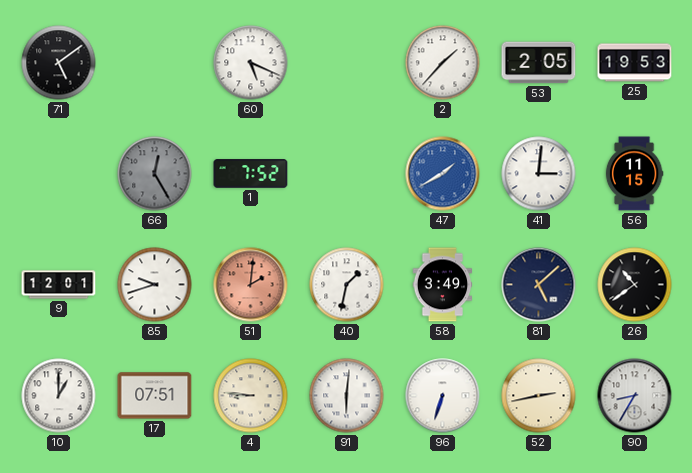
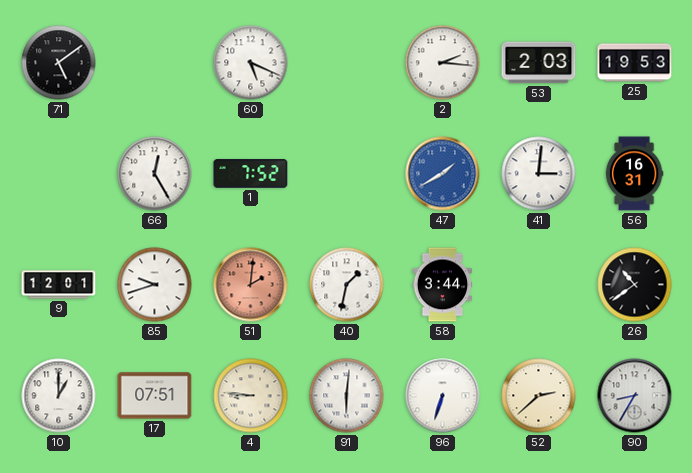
2: 1:37 -> 2:16 (443, 63)
53: 2:05 -> 2:03 (539, 63)
66 dial: grey -> white (155, 174)
56: 11:15 -> 16:31 (634, 174)
58: 3:49 -> 3:44 (443, 285)
81: 5:08 -> none (539, 285)
52: 2:43 -> 2:38 (539, 396)
